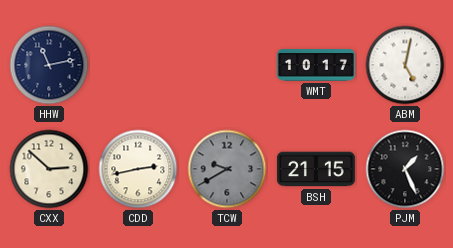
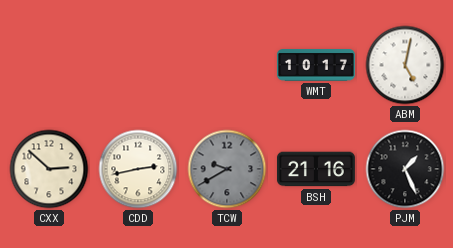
HHW: 11:13 -> none (49, 65)
BSH: 21:15 -> 21:16 (316, 169)
